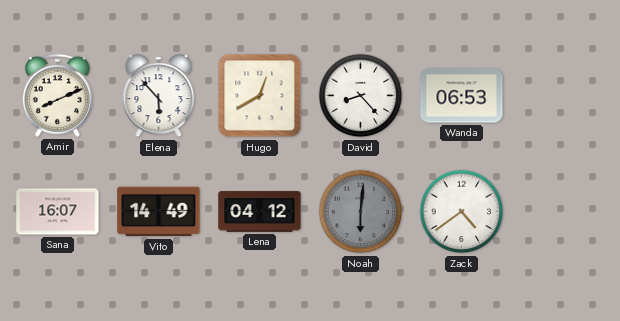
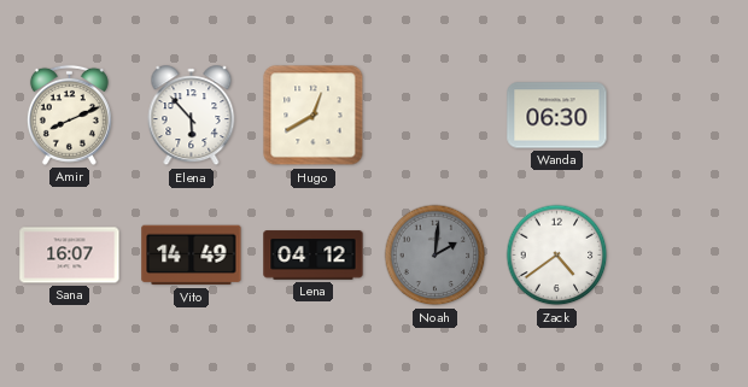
David: 8:23 -> none (361, 96)
Wanda: 06:53 -> 06:30 (557, 116)
Noah: 6:01 -> 2:01 (436, 256)
